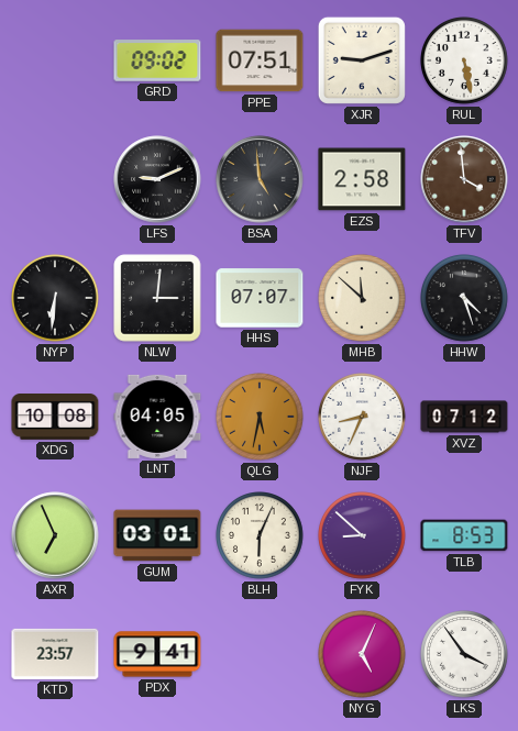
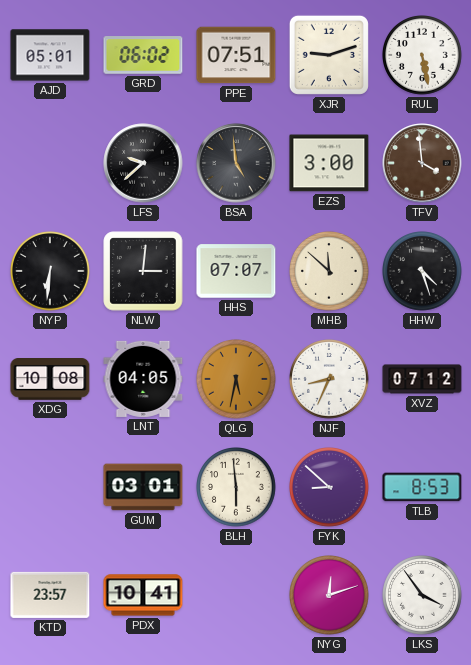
AJD: none -> 05:01 (50, 55)
GRD: 09:02 -> 06:02 (143, 55)
LFS: 9:11 -> 9:38 (143, 163)
EZS: 2:58 -> 3:00 (329, 163)
AXR: 6:56 -> none (55, 535)
BLH: 6:04 -> 5:59 (237, 488)
PDX: 9:41 -> 10:41 (143, 595)
NYG: 5:04 -> 12:12 (330, 596)
